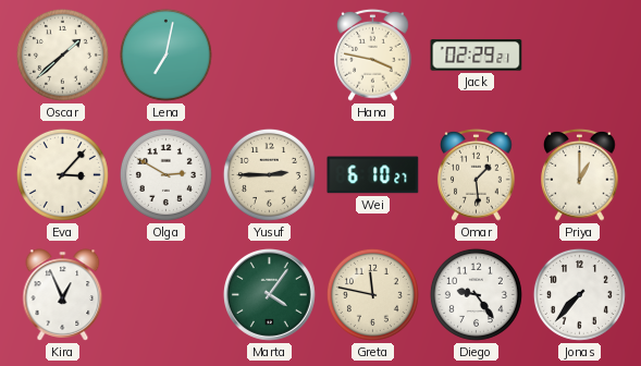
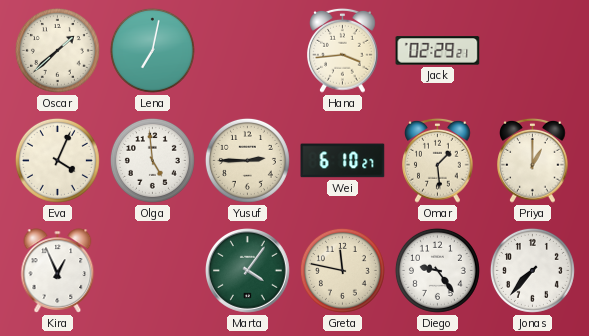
Hana: 3:47 -> 3:44 (343, 50)
Eva: 3:07 -> 4:04 (57, 160)
Olga: 2:50 -> 4:59 (152, 160)
